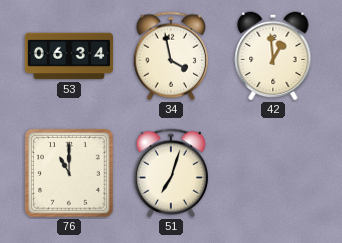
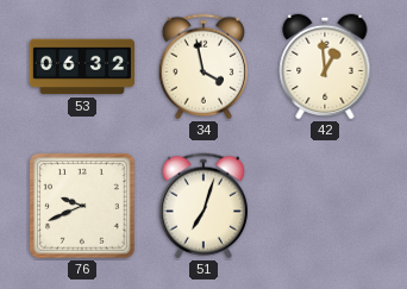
53: 06:34 -> 06:32 (81, 67)
76: 11:00 -> 9:41 (82, 206)
